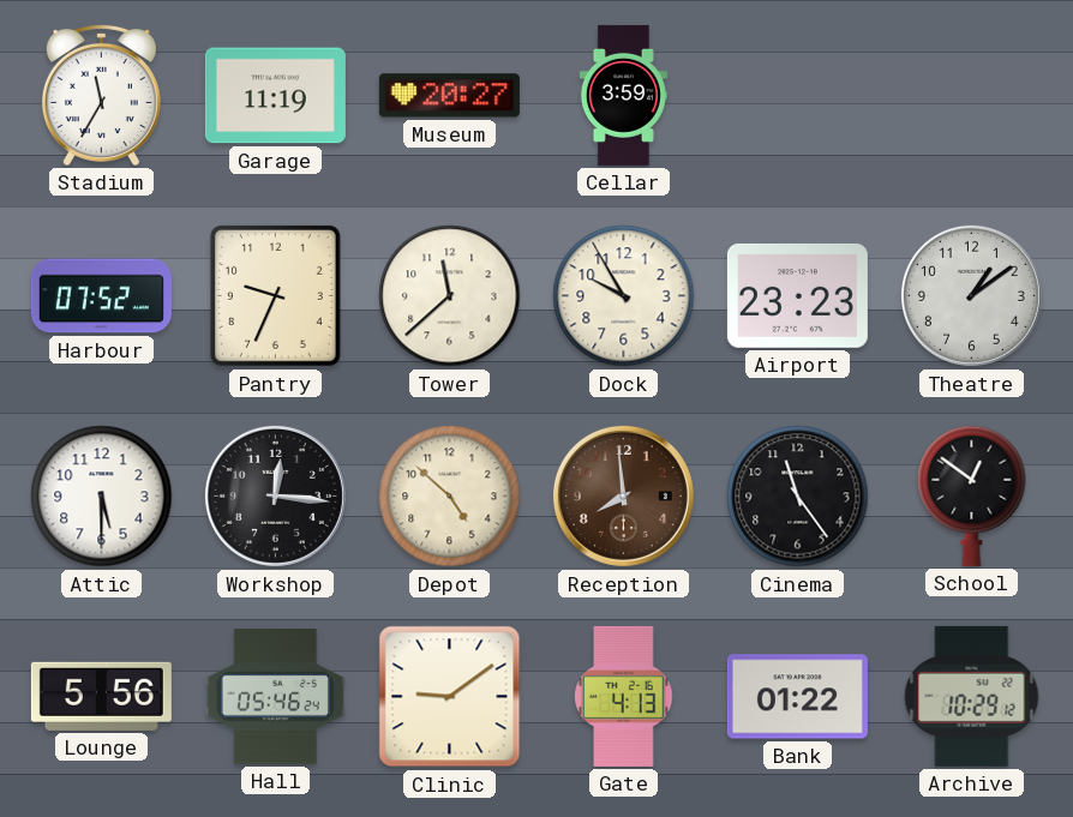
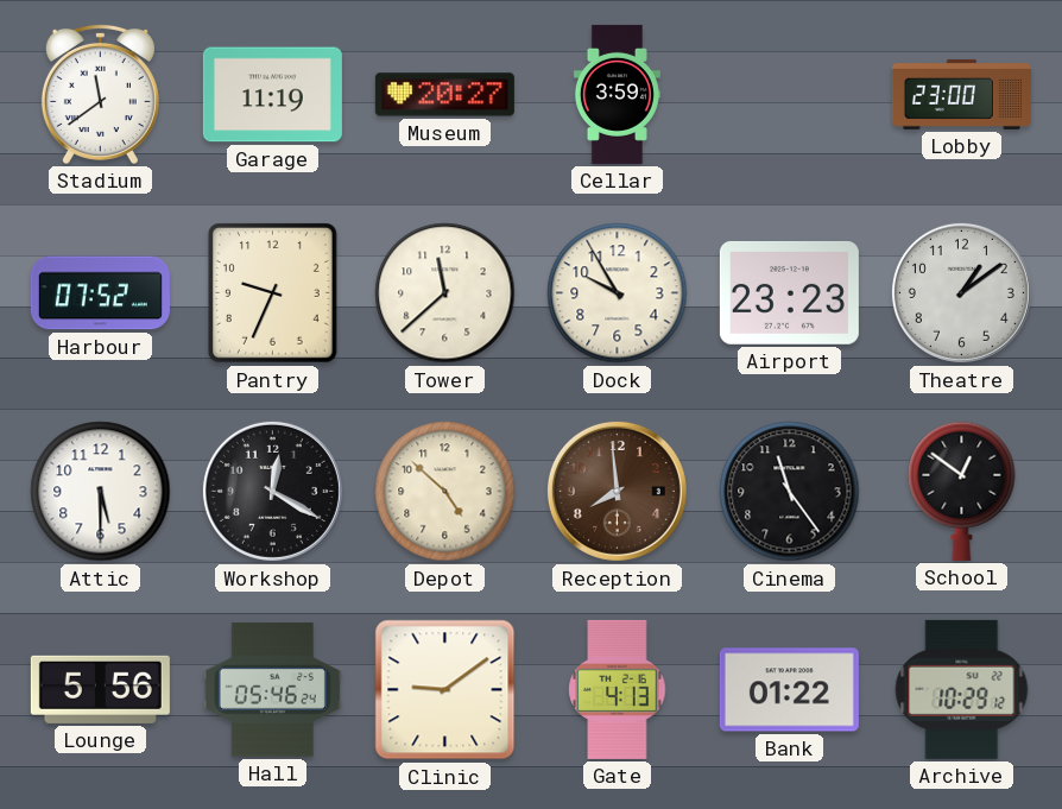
Stadium: 11:35 -> 11:39 (100, 94)
Lobby: none -> 23:00 (961, 94)
Workshop: 12:16 -> 12:20 (272, 491)
